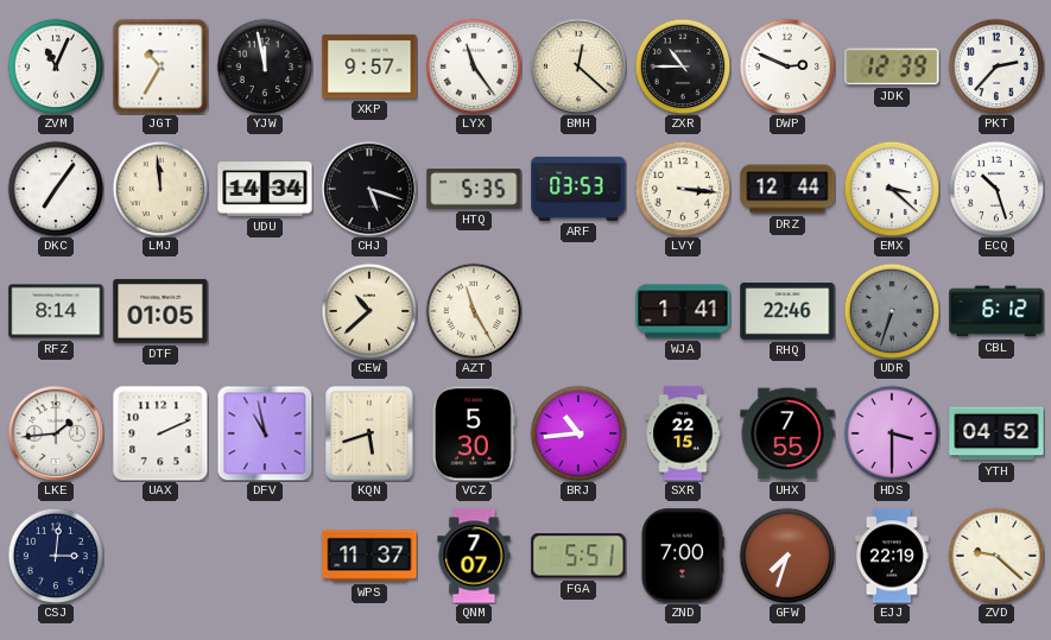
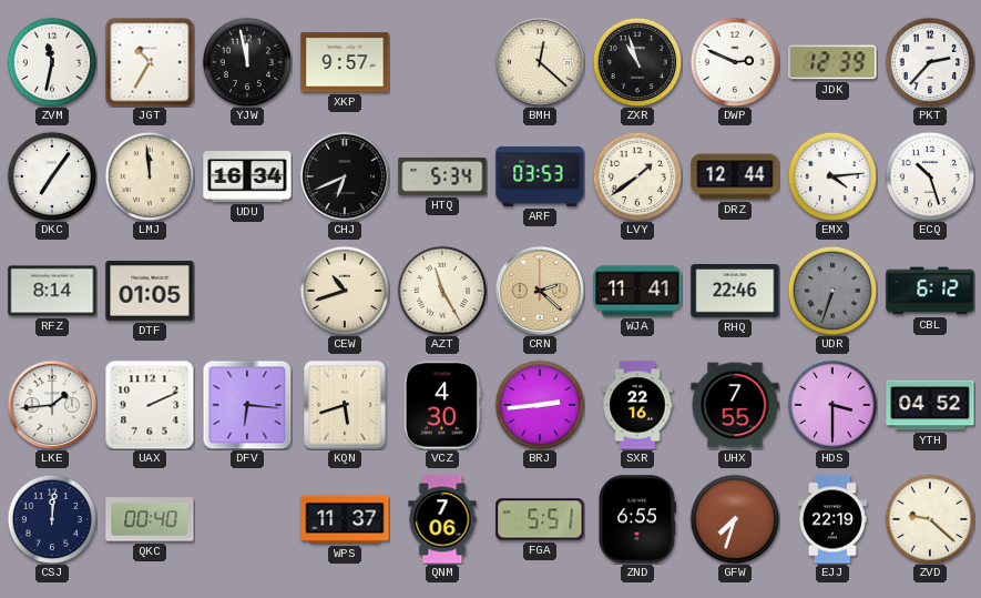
ZVM: 11:04 -> 11:32 (52, 62)
LYX: 11:24 -> none (474, 66)
ZXR: 10:45 -> 10:57 (637, 62)
UDU: 14:34 -> 16:34 (247, 178)
CHJ: 5:18 -> 6:41 (345, 176)
HTQ: 5:35 -> 5:34 (442, 178)
LVY: 3:16 -> 1:39 (637, 176)
EMX: 3:22 -> 4:14 (832, 176)
CEW: 10:38 -> 10:42 (345, 291)
CRN: none -> 2:22 (540, 291)
WJA: 1:41 -> 11:41 (637, 291)
DFV: 10:58 -> 6:16 (247, 405)
VCZ: 5:30 -> 4:30 (442, 405)
BRJ: 10:44 -> 2:44 (540, 405)
SXR: 22:15 -> 22:16 (637, 405)
CSJ: 3:01 -> 12:01 (52, 519)
QKC: none -> 00:40 (150, 519)
QNM: 7:07 -> 7:06 (442, 519)
ZND: 7:00 -> 6:55 (637, 519)
